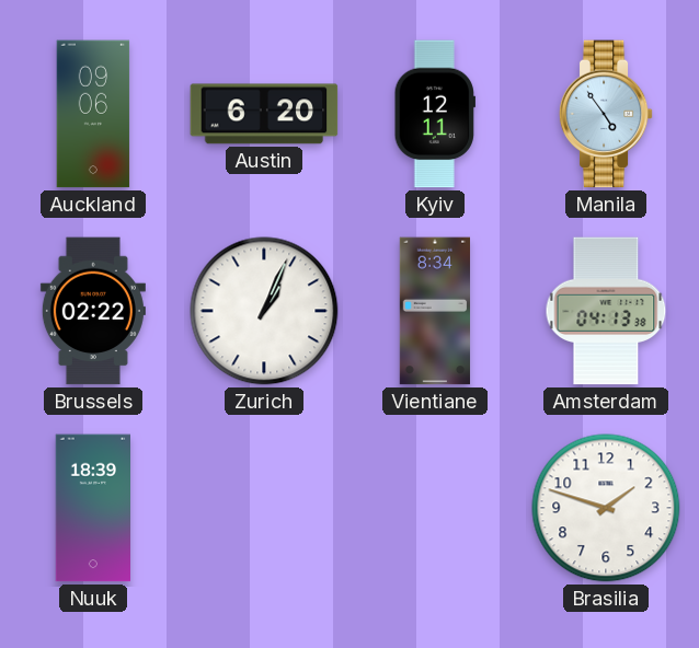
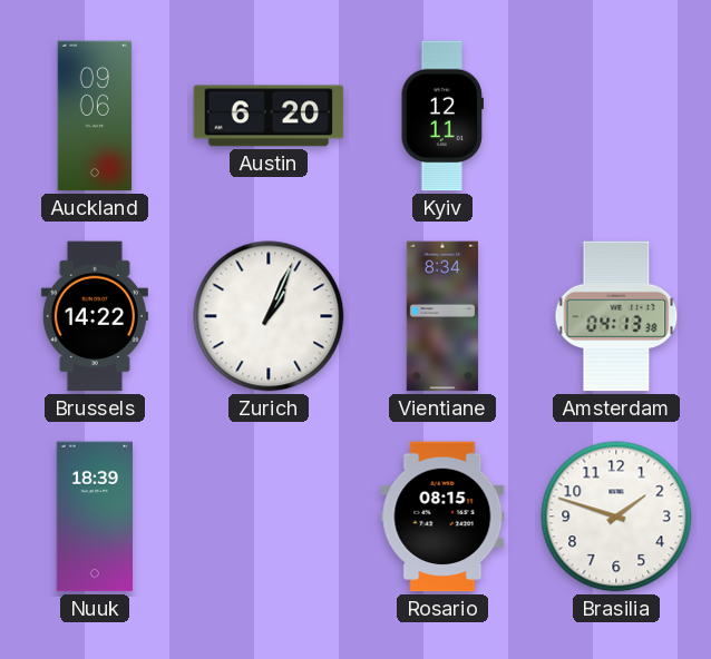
Manila: 4:54 -> none (606, 114)
Brussels: 02:22 -> 14:22 (95, 316)
Rosario: none -> 08:15 (442, 517)
